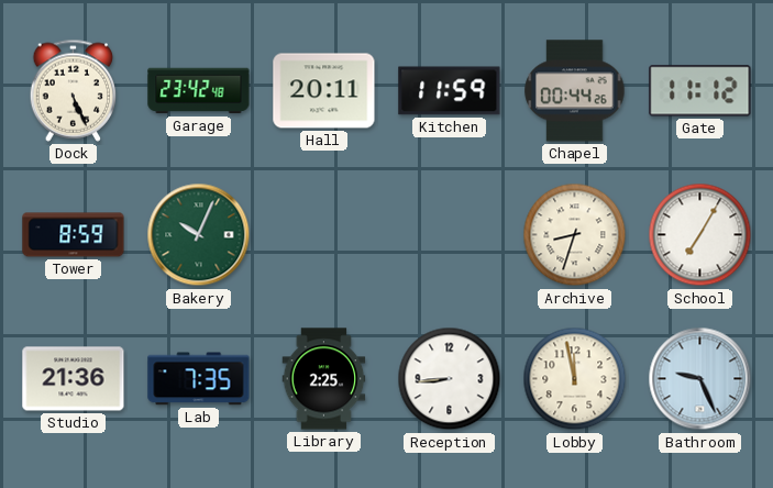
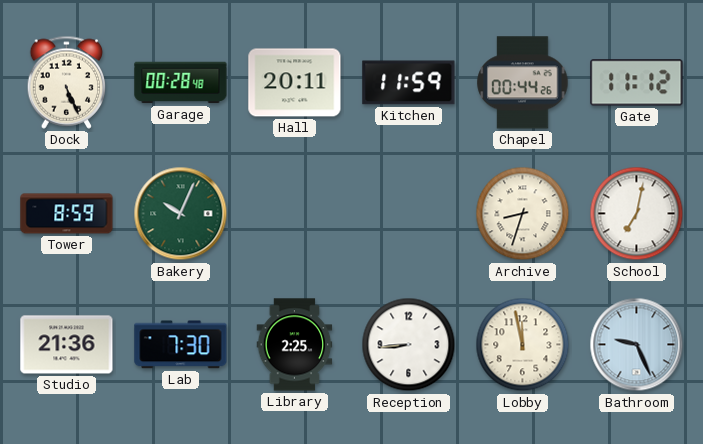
Garage: 23:42 -> 00:28 (181, 83)
School: 7:05 -> 7:02 (637, 214)
Lab: 7:35 -> 7:30 (181, 345)
